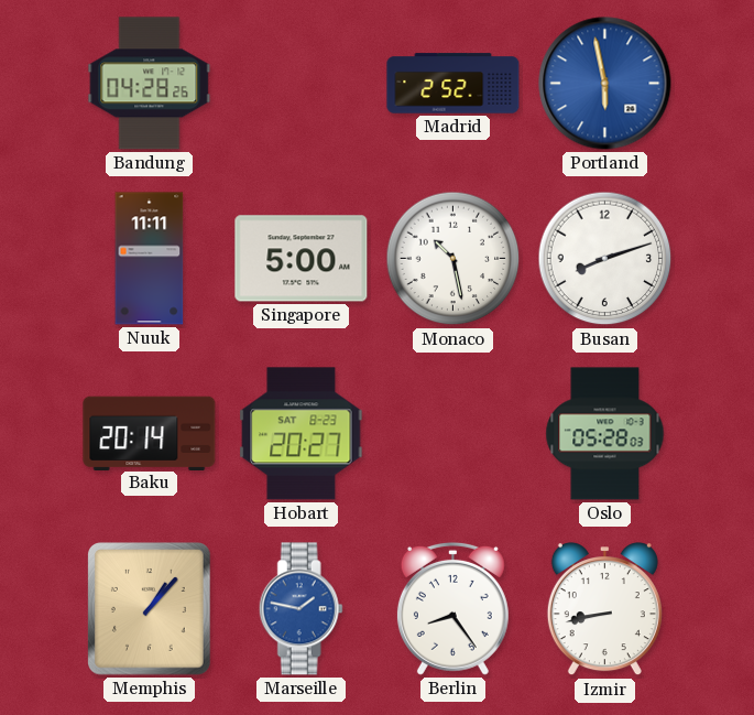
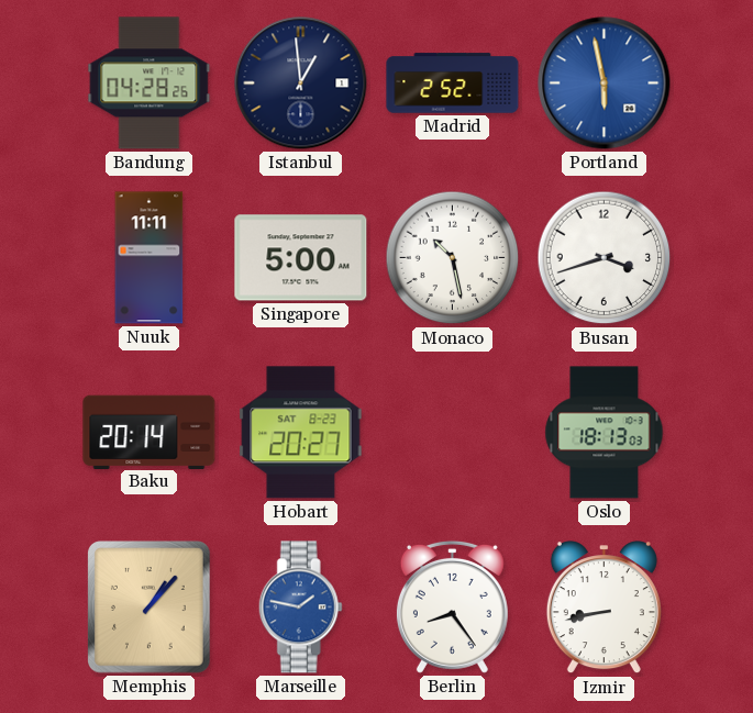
Istanbul: none -> 12:59 (301, 83)
Busan: 8:12 -> 3:42 (605, 258)
Oslo: 05:28 -> 18:13 (605, 433)
